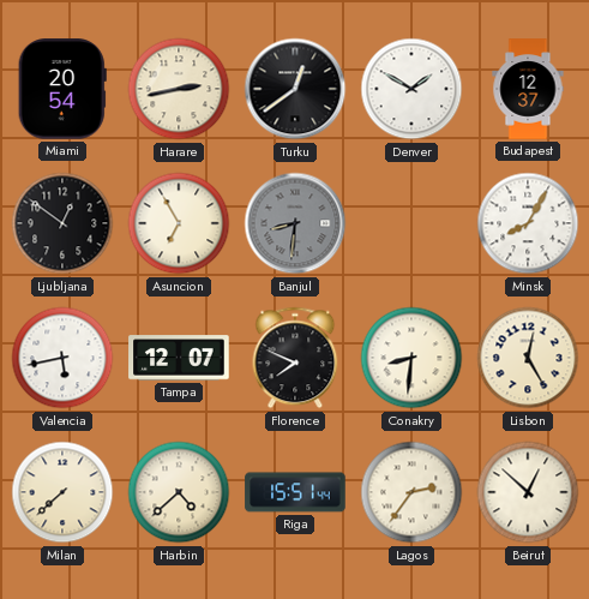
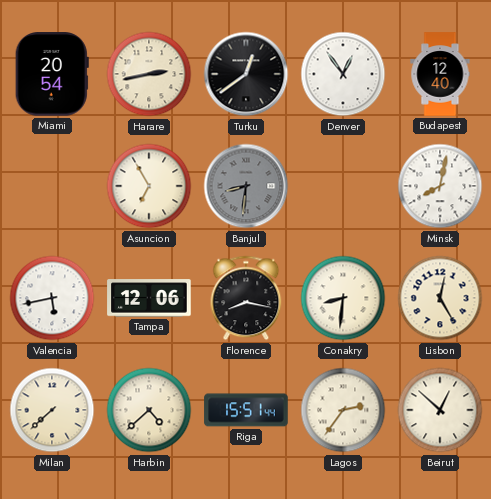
Denver: 1:50 -> 12:54 (343, 74)
Budapest: 12:37 -> 12:40 (440, 74)
Ljubljana: 12:51 -> none (62, 223)
Minsk: 8:05 -> 8:02 (440, 186)
Tampa: 12:07 -> 12:06 (149, 298)
Florence: 7:49 -> 8:17 (246, 298)
